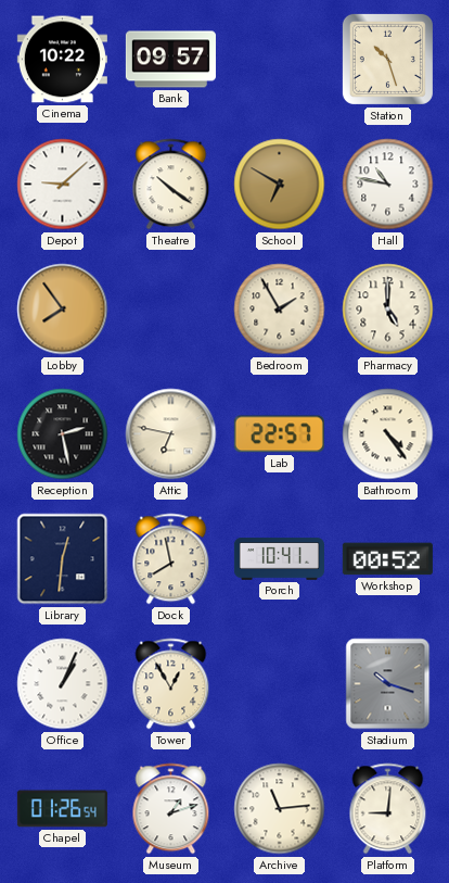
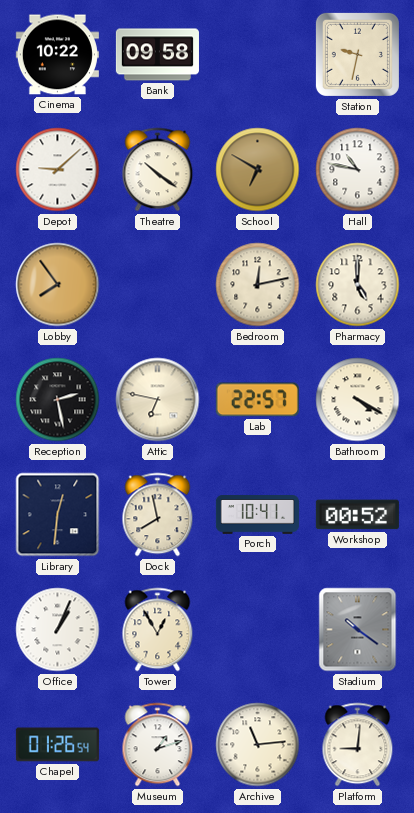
Bank: 09:57 -> 09:58 (157, 55)
Station: 10:27 -> 9:32 (357, 54)
Bedroom: 1:55 -> 12:13 (258, 285)
Bathroom: 4:24 -> 4:20 (358, 400)
Stadium: 10:18 -> 10:21 (358, 630)
